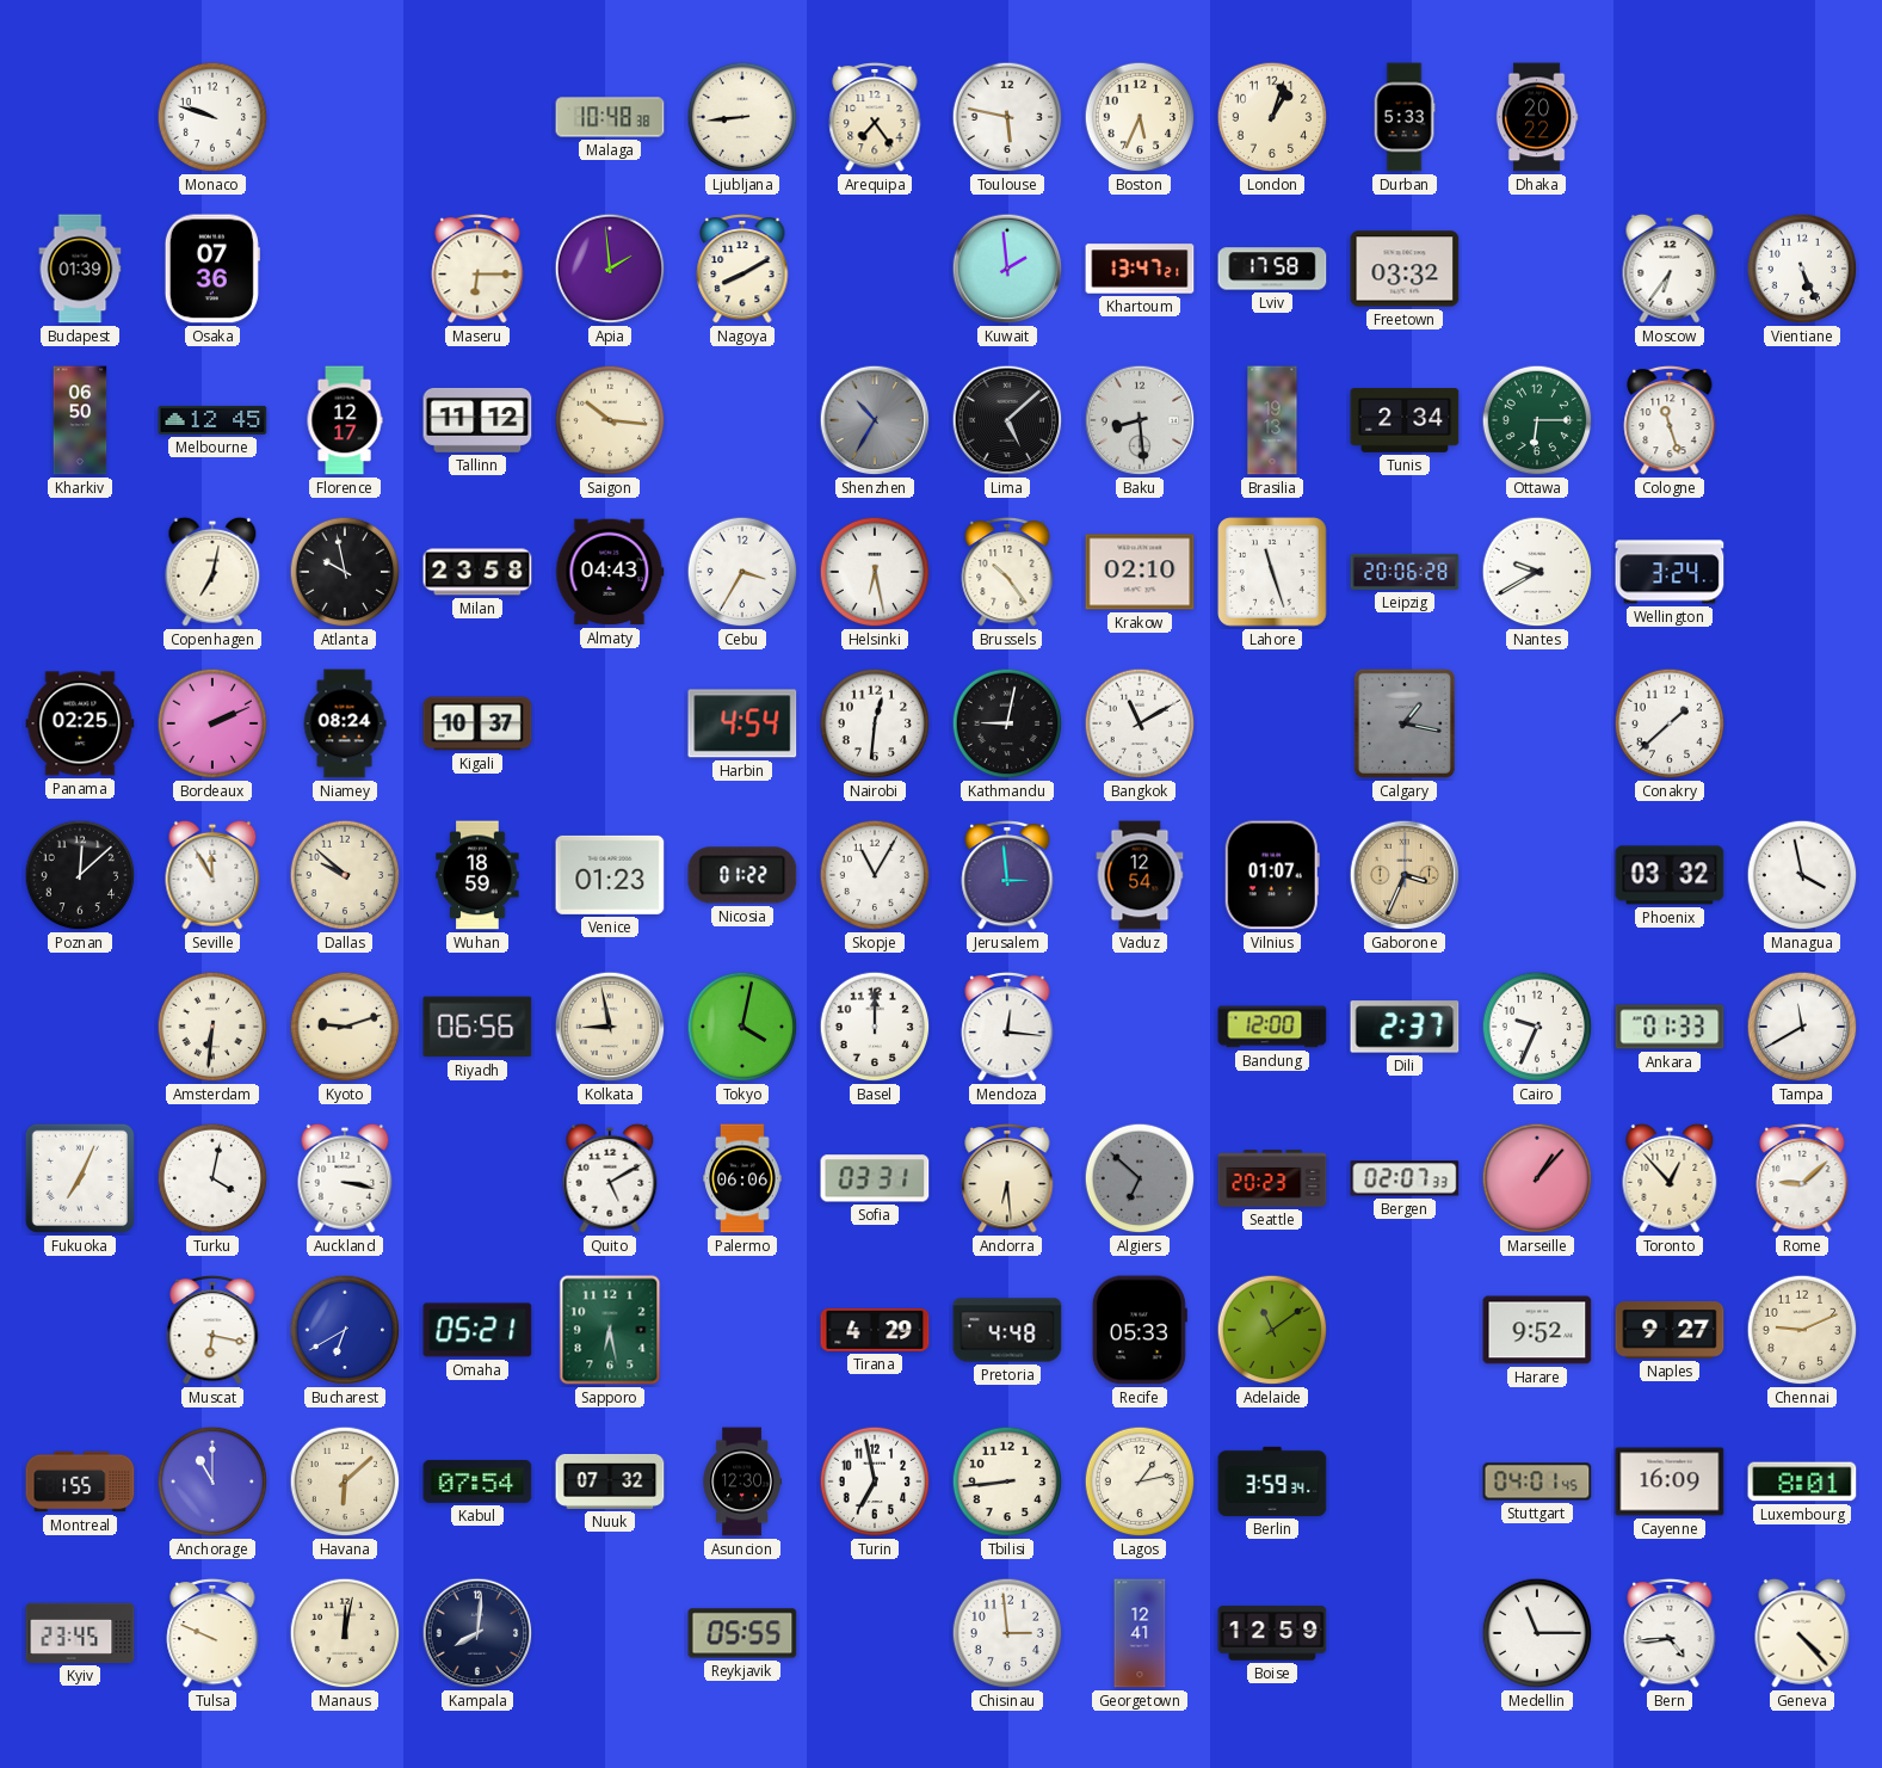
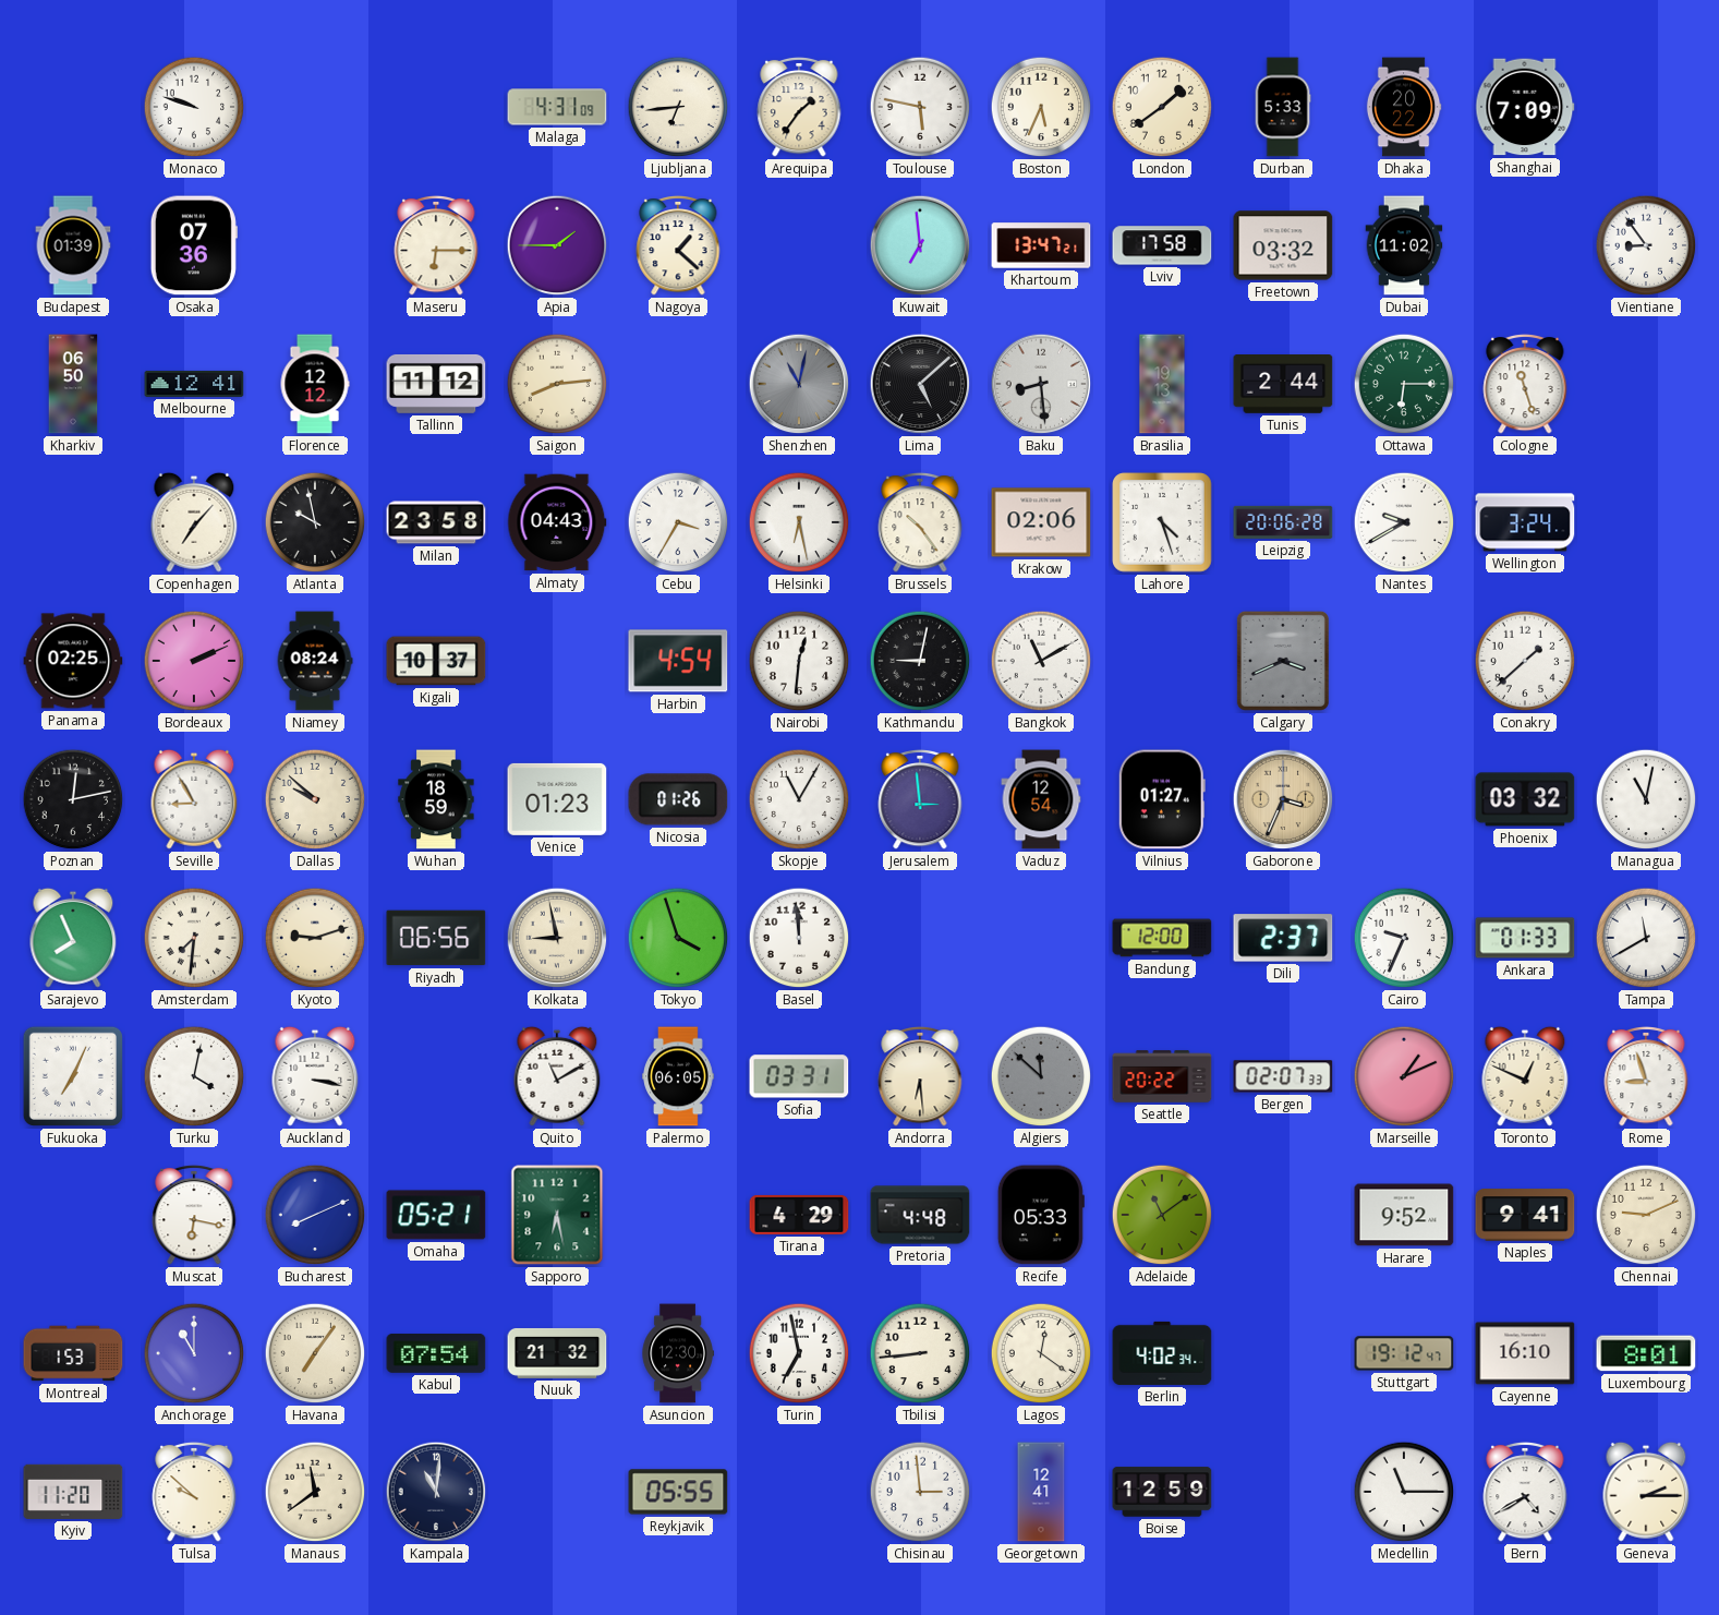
Malaga: 10:48 -> 4:31 (557, 107)
Ljubljana: 8:44 -> 6:44 (678, 107)
Arequipa: 7:24 -> 1:36 (799, 107)
London: 1:03 -> 1:39 (1162, 107)
Shanghai: none -> 7:09 (1525, 107)
Apia: 1:59 -> 1:45 (557, 245)
Nagoya: 8:10 -> 1:22 (678, 245)
Kuwait: 1:59 -> 6:59 (920, 245)
Dubai: none -> 11:02 (1404, 245)
Moscow: 6:36 -> none (1670, 269)
Vientiane: 5:26 -> 8:54 (1646, 245)
Melbourne: 12:45 -> 12:41 (194, 384)
Florence: 12:17 -> 12:12 (315, 384)
Saigon: 10:16 -> 8:14 (557, 384)
Shenzhen: 10:35 -> 11:02 (799, 384)
Tunis: 2:34 -> 2:44 (1283, 385)
Copenhagen: 7:02 -> 7:07 (194, 522)
Krakow: 02:10 -> 02:06 (1041, 522)
Lahore: 11:27 -> 4:27 (1162, 522)
Calgary: 1:17 -> 3:41 (1283, 661)
Poznan: 12:08 -> 12:13 (73, 799)
Seville: 11:55 -> 8:55 (194, 799)
Nicosia: 01:22 -> 01:26 (678, 799)
Vilnius: 01:07 -> 01:27 (1162, 799)
Managua: 3:58 -> 11:02 (1646, 799)
Sarajevo: none -> 7:56 (73, 938)
Amsterdam: 6:31 -> 7:31 (194, 938)
Tokyo: 4:02 -> 3:57 (678, 938)
Basel: 12:00 -> 11:59 (799, 938)
Mendoza: 12:16 -> none (1007, 1027)
Quito: 5:10 -> 11:10 (557, 1076)
Palermo: 06:06 -> 06:05 (678, 1076)
Algiers: 6:52 -> 11:52 (1041, 1076)
Seattle: 20:23 -> 20:22 (1162, 1076)
Marseille: 1:07 -> 1:11 (1404, 1076)
Toronto: 12:53 -> 12:49 (1525, 1076)
Rome: 9:08 -> 8:57 (1646, 1076)
Bucharest: 6:40 -> 8:11 (315, 1215)
Naples: 9:27 -> 9:41 (1525, 1215)
Montreal: 1:55 -> 1:53 (73, 1353)
Havana: 6:08 -> 7:06 (315, 1353)
Nuuk: 07:32 -> 21:32 (557, 1353)
Lagos: 1:13 -> 12:21 (1041, 1353)
Berlin: 3:59 -> 4:02 (1162, 1353)
Stuttgart: 04:01 -> 19:12 (1404, 1353)
Cayenne: 16:09 -> 16:10 (1525, 1353)
Kyiv: 23:45 -> 11:20 (73, 1492)
Tulsa: 9:49 -> 9:52 (194, 1492)
Manaus: 12:02 -> 11:39 (315, 1492)
Kampala: 8:01 -> 11:01 (436, 1492)
Bern: 4:44 -> 4:40 (1525, 1492)
Geneva: 4:23 -> 2:15 (1646, 1492)
